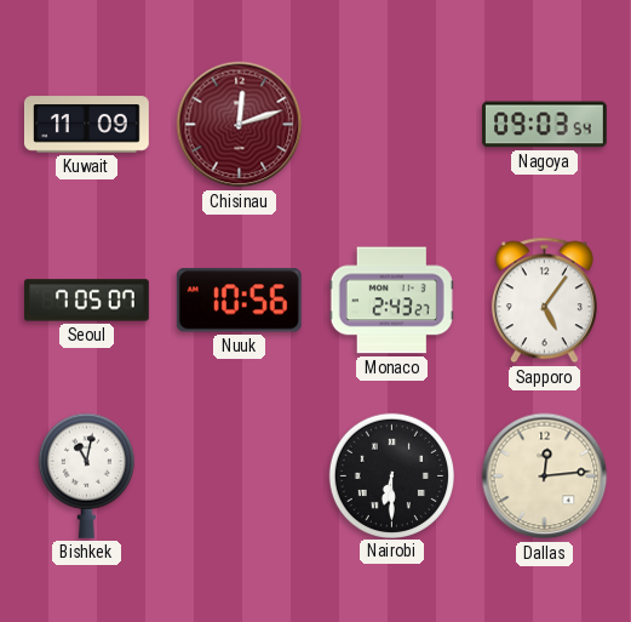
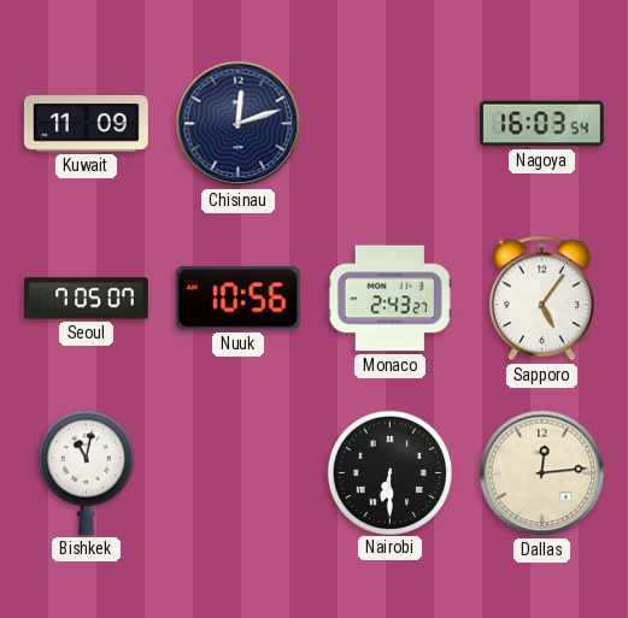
Chisinau dial: burgundy -> navy (239, 124)
Nagoya: 09:03 -> 16:03 (541, 124)
